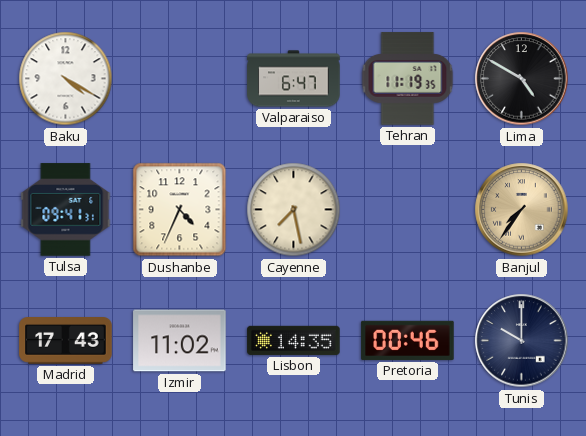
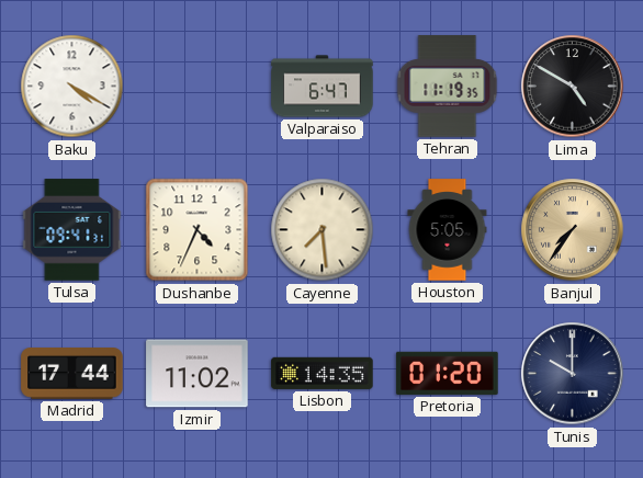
Cayenne: 7:28 -> 7:29 (323, 230)
Houston: none -> 5:05 (448, 230)
Madrid: 17:43 -> 17:44 (72, 374)
Pretoria: 00:46 -> 01:20 (448, 373)
